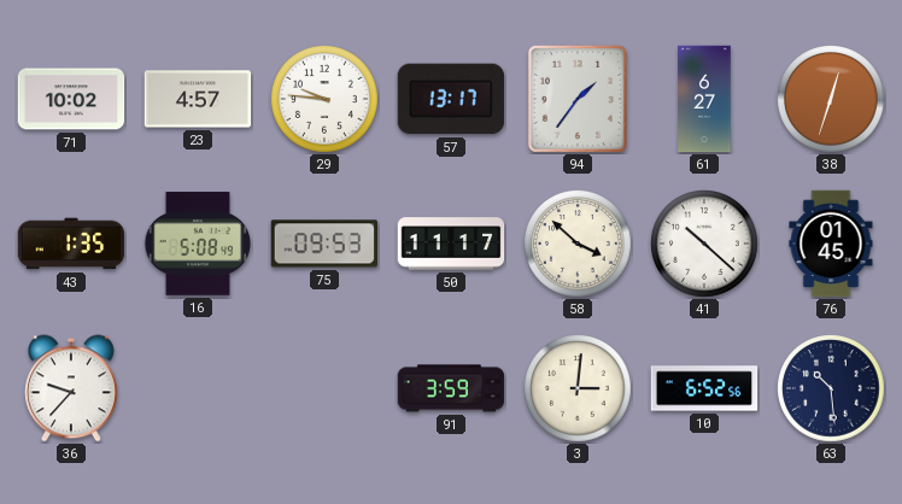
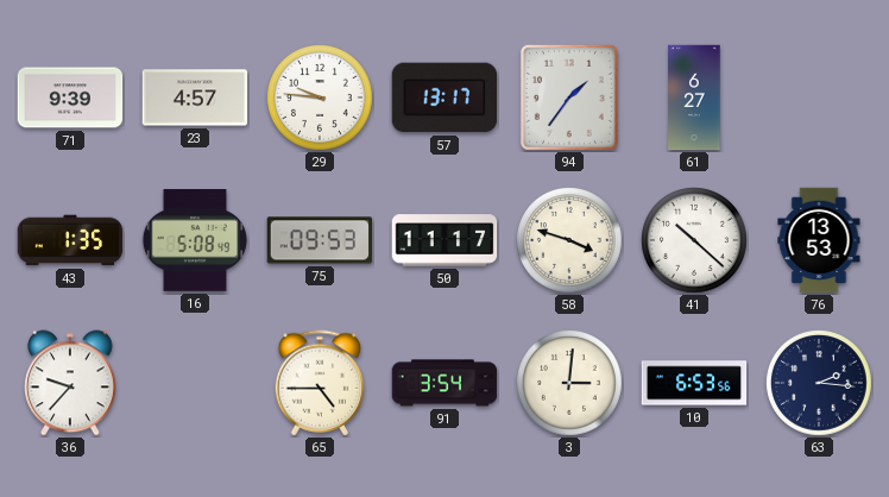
71: 10:02 -> 9:39 (70, 97)
38: 12:33 -> none (832, 100)
58: 3:52 -> 3:48 (570, 241)
76: 01:45 -> 13:53 (819, 240)
65: none -> 4:45 (320, 383)
91: 3:59 -> 3:54 (444, 383)
10: 6:52 -> 6:53 (694, 383)
63: 10:29 -> 2:16 (820, 384)
